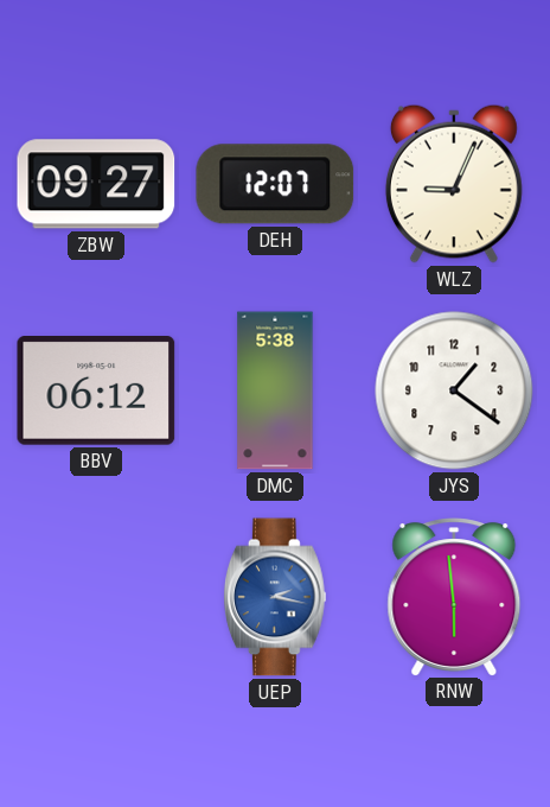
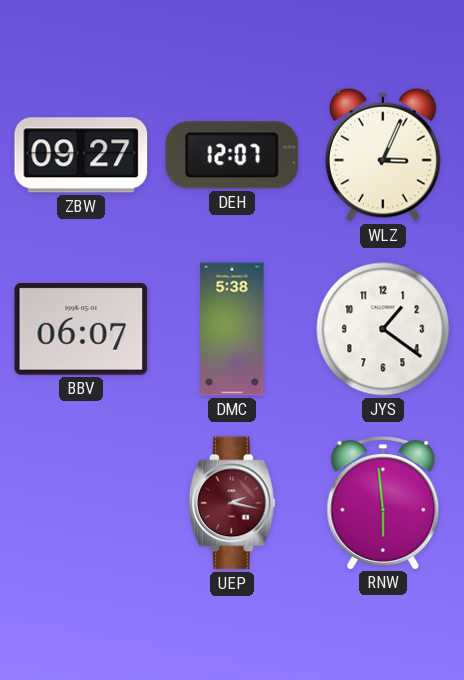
WLZ: 9:04 -> 3:04 (383, 155)
BBV: 06:12 -> 06:07 (81, 330)
UEP dial: blue -> burgundy (232, 503)
